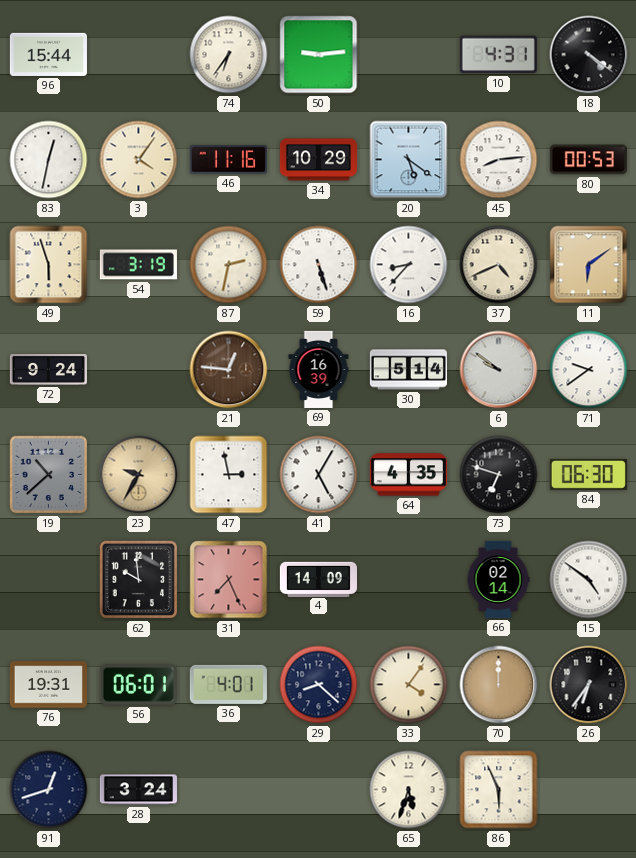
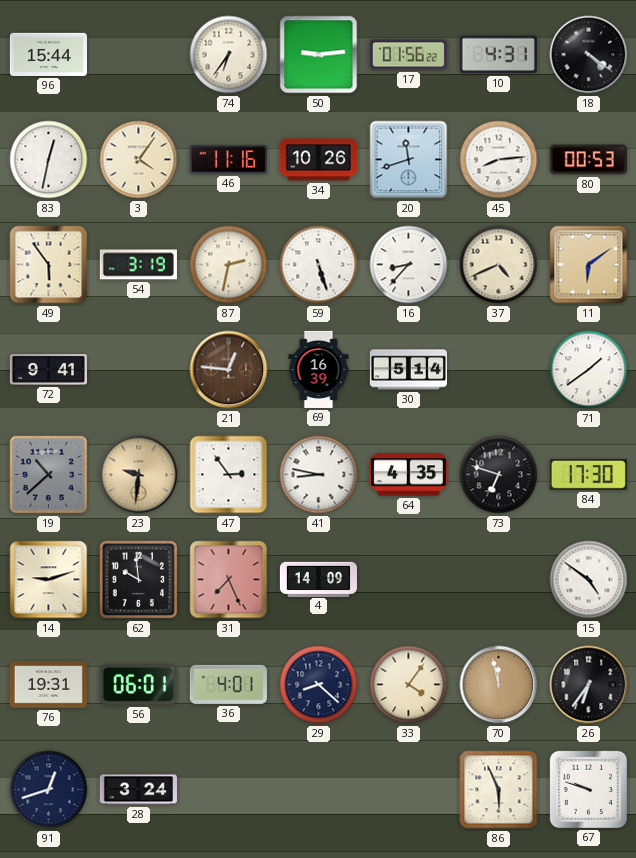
17: none -> 01:56 (408, 55)
34: 10:29 -> 10:26 (318, 160)
20: 5:21 -> 11:42 (409, 160)
49: 5:57 -> 5:54 (49, 265)
72: 9:24 -> 9:41 (48, 370)
6: 9:51 -> none (499, 370)
71: 9:39 -> 1:39 (589, 370)
23: 9:35 -> 9:31 (139, 475)
47: 2:58 -> 2:54 (229, 475)
41: 5:05 -> 8:47 (319, 475)
84: 06:30 -> 17:30 (588, 475)
14: none -> 9:12 (49, 580)
66: 02:14 -> none (498, 579)
70: 12:00 -> 11:58 (499, 685)
65: 5:33 -> none (409, 790)
67: none -> 9:48 (588, 789)
